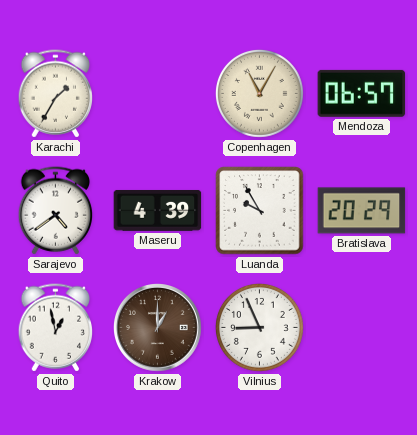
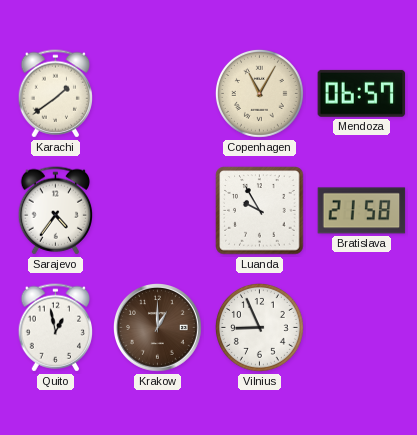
Karachi: 1:35 -> 1:39 (55, 94)
Sarajevo: 4:39 -> 4:36 (55, 211)
Maseru: 4:39 -> none (158, 210)
Bratislava: 20:29 -> 21:58 (362, 211)
